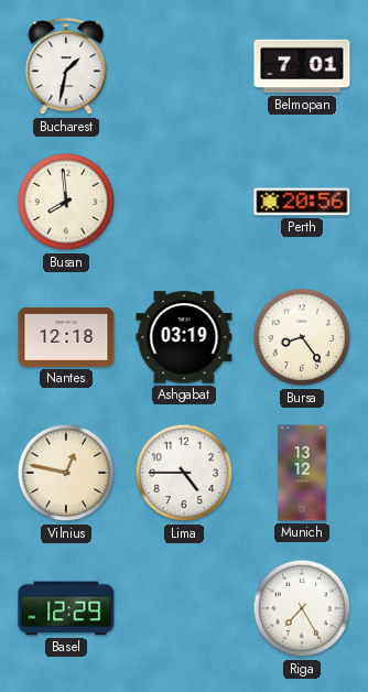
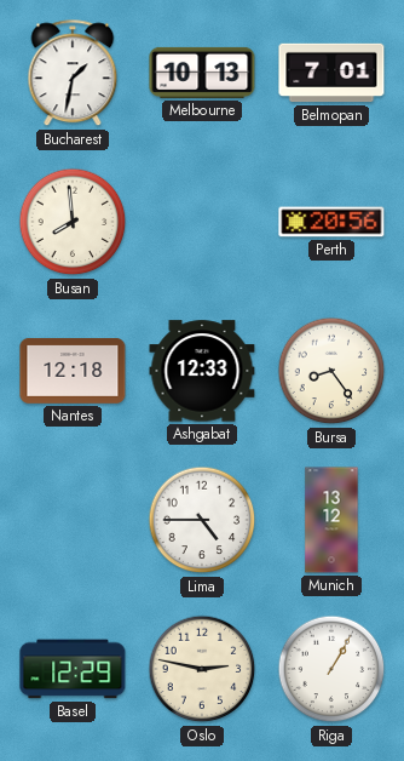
Melbourne: none -> 10:13 (202, 73)
Ashgabat: 03:19 -> 12:33 (202, 371)
Vilnius: 12:47 -> none (66, 473)
Oslo: none -> 2:47 (202, 669)
Riga: 7:25 -> 1:05 (331, 669)
